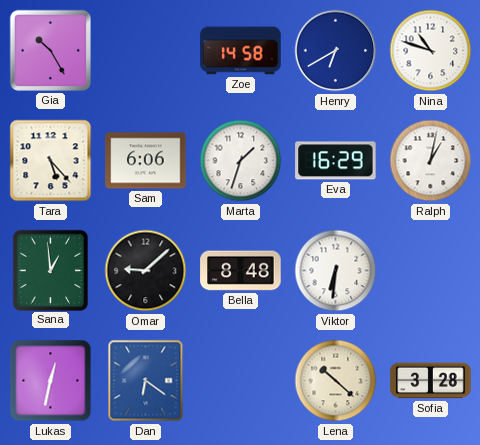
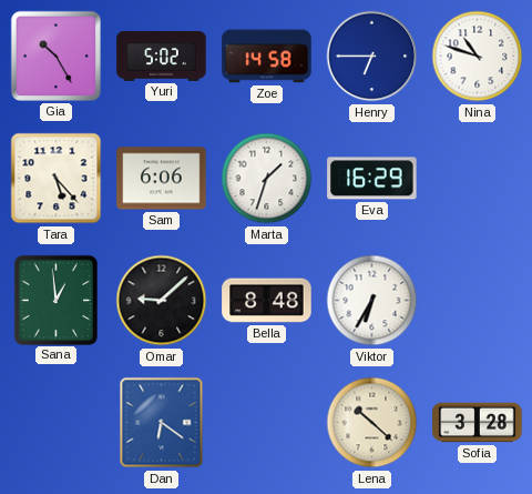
Yuri: none -> 5:02 (162, 56)
Henry: 6:40 -> 6:45 (372, 57)
Ralph: 1:02 -> none (431, 161)
Viktor: 6:31 -> 6:35 (372, 301)
Lukas: 12:32 -> none (51, 381)
